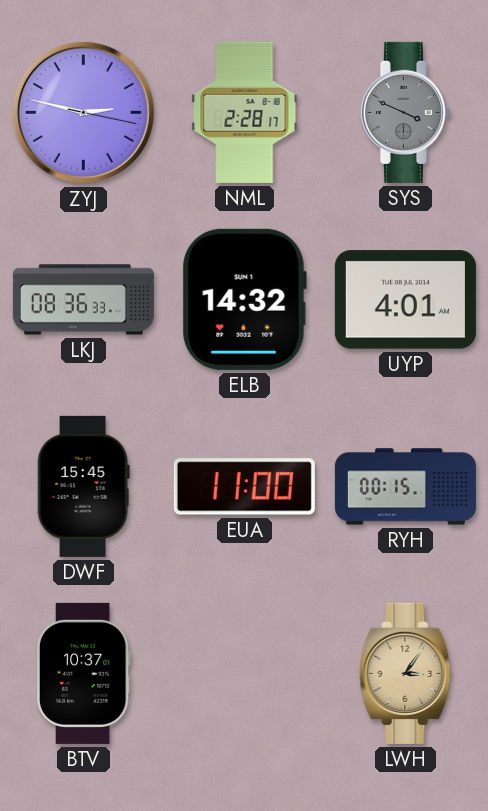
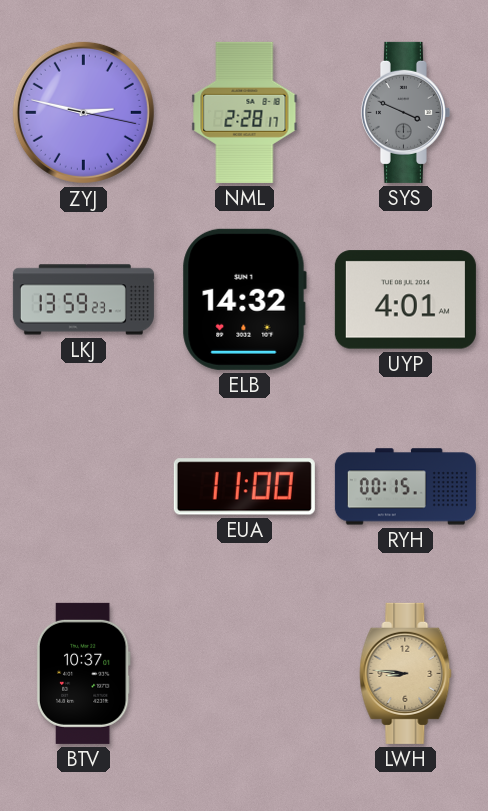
LKJ: 08:36 -> 13:59 (83, 300)
DWF: 15:45 -> none (83, 486)
LWH: 3:06 -> 8:46 (406, 673)
